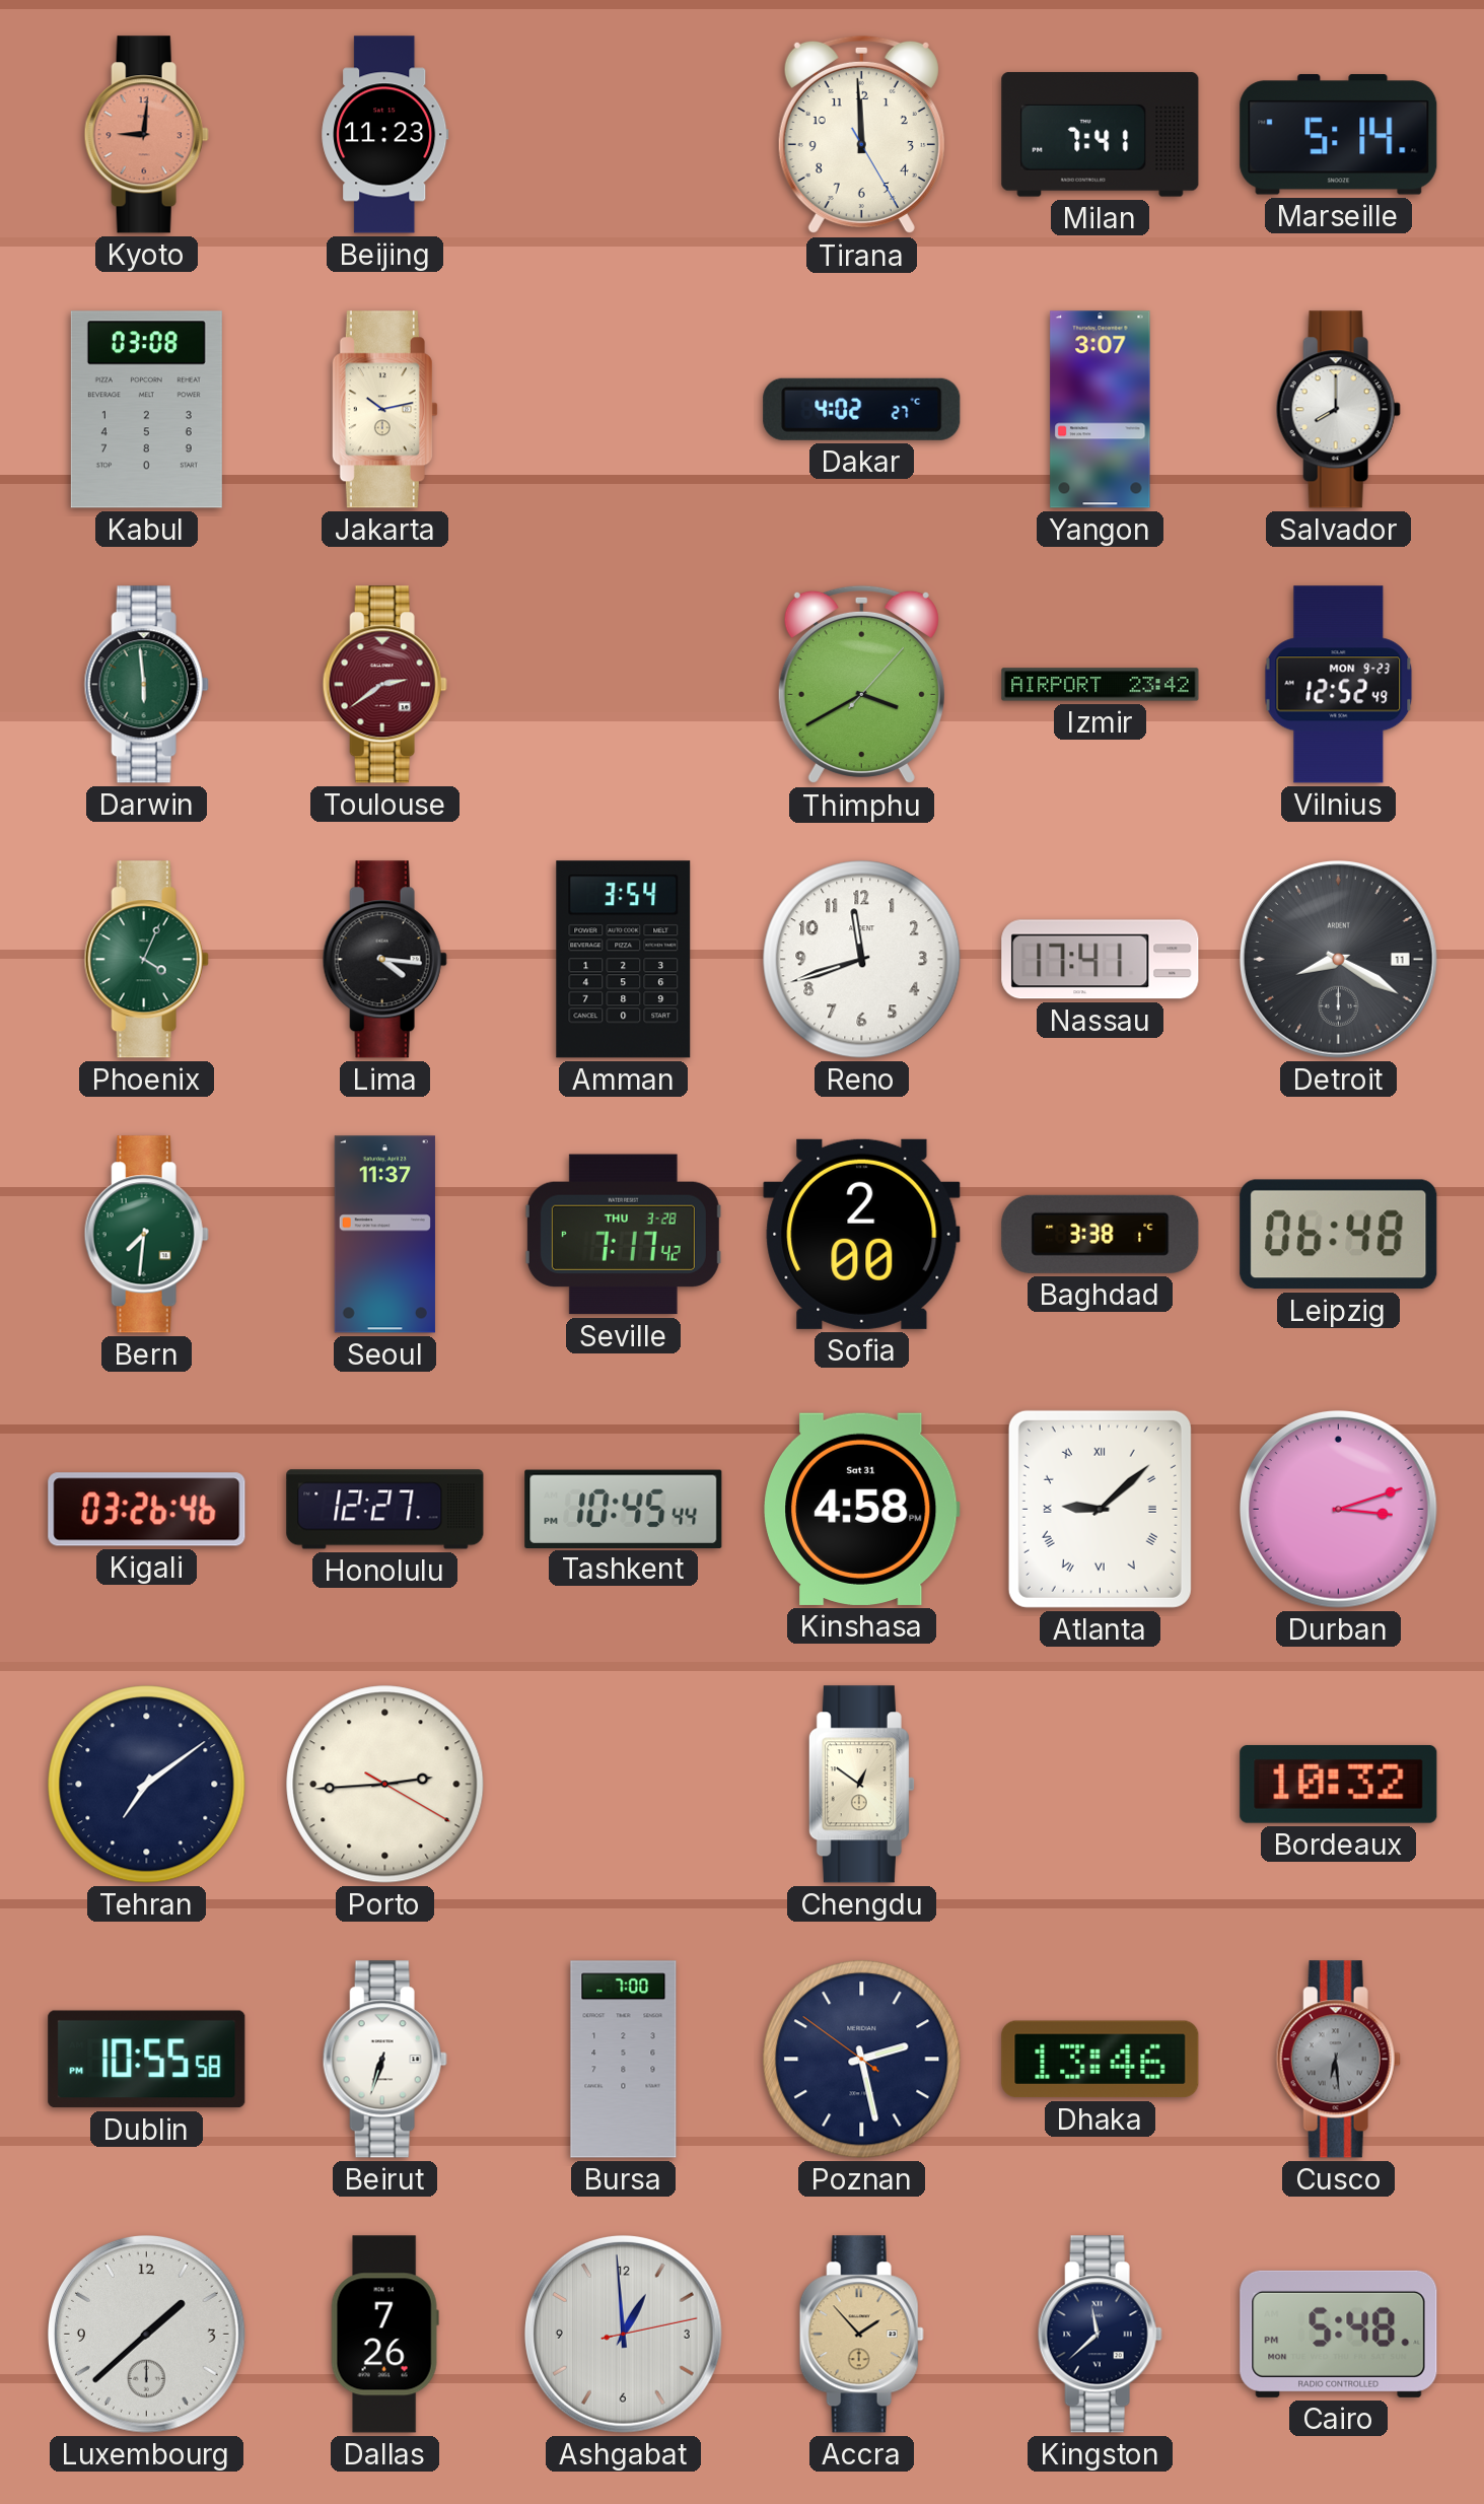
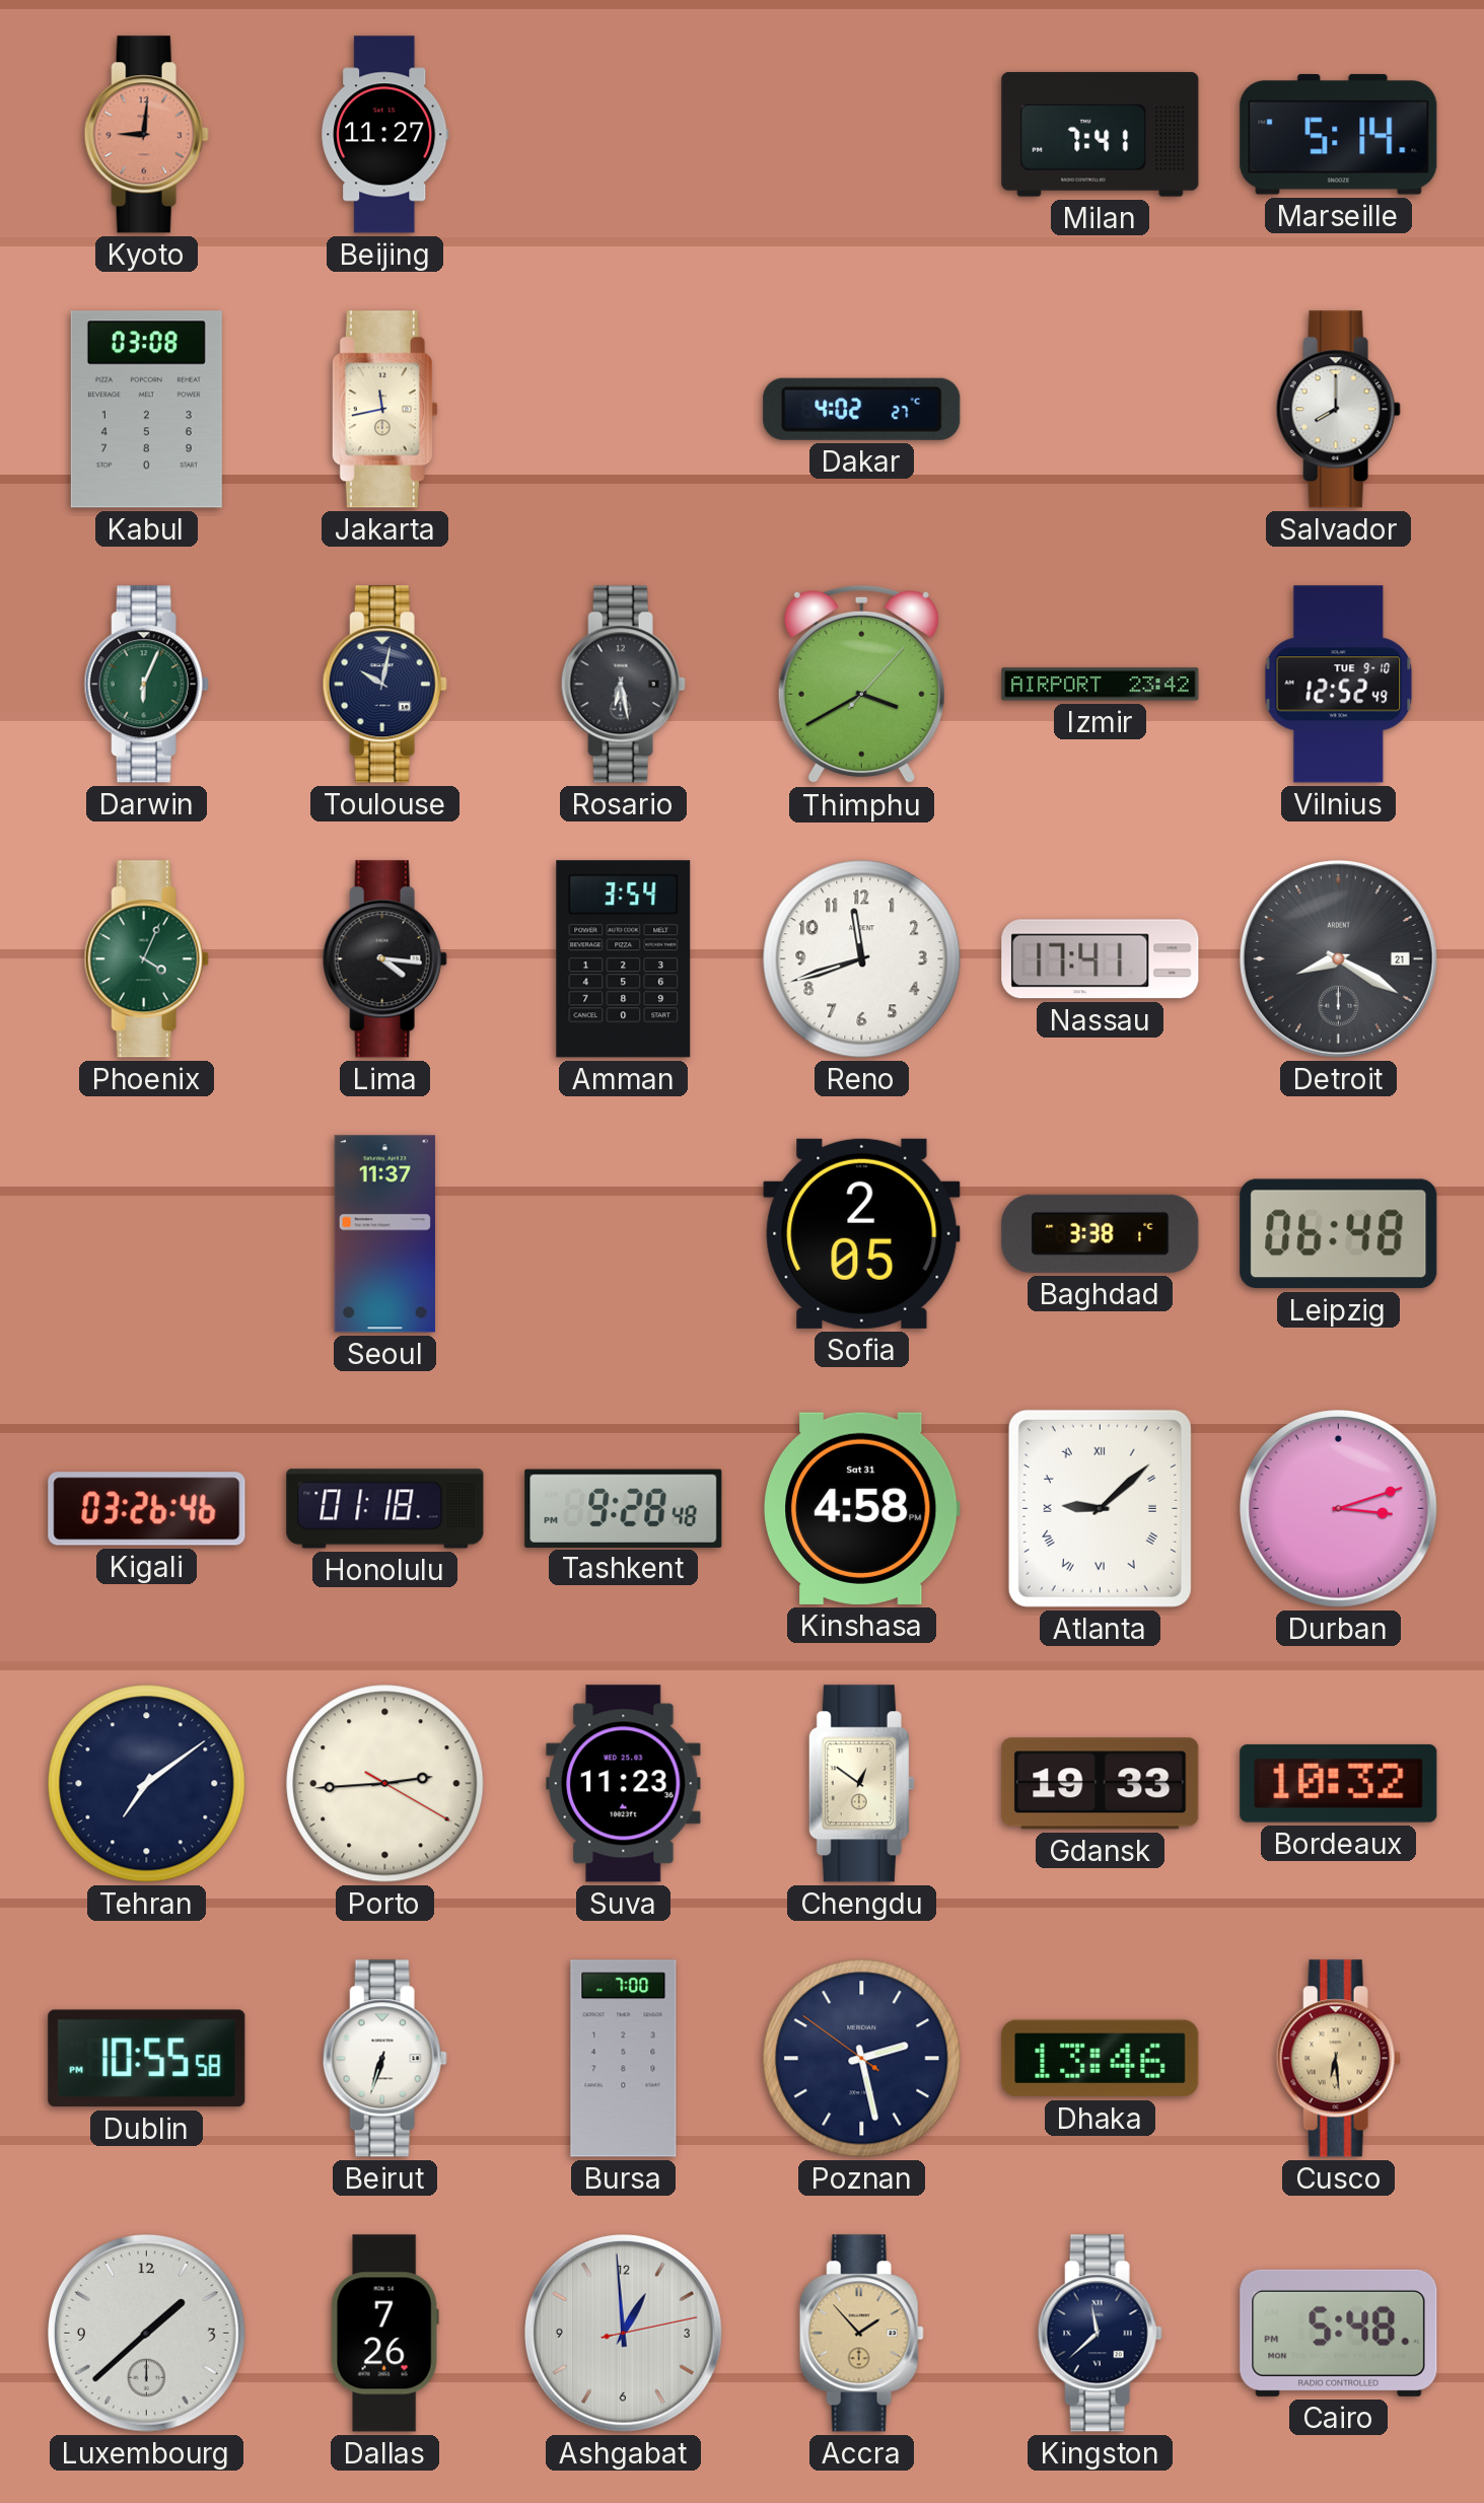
Beijing: 11:23 -> 11:27 (385, 135)
Tirana: 11:59 -> none (861, 135)
Jakarta: 10:13 -> 11:43 (384, 410)
Yangon: 3:07 -> none (1101, 410)
Darwin: 5:59 -> 6:04 (146, 685)
Toulouse: 2:39 -> 10:02 (384, 685)
Toulouse dial: burgundy -> navy (384, 685)
Rosario: none -> 6:28 (623, 685)
Vilnius date: MON 9-23 -> TUE 9-10 (1339, 685)
Detroit date: 11 -> 21 (1339, 959)
Bern: 7:31 -> none (146, 1235)
Seville: 7:17 -> none (623, 1235)
Sofia: 2:00 -> 2:05 (862, 1233)
Honolulu: 12:27 -> 01:18 (385, 1509)
Tashkent: 10:45 -> 9:28 (624, 1508)
Suva: none -> 11:23 (624, 1784)
Gdansk: none -> 19:33 (1101, 1784)
Cusco dial: grey -> champagne (1338, 2059)
